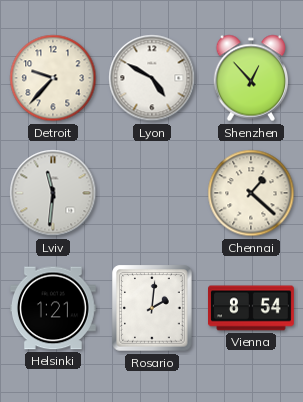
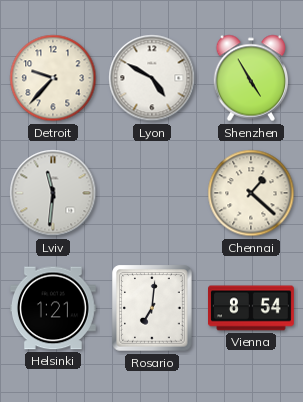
Shenzhen: 12:53 -> 4:55 (251, 78)
Rosario: 2:01 -> 7:01 (152, 308)
